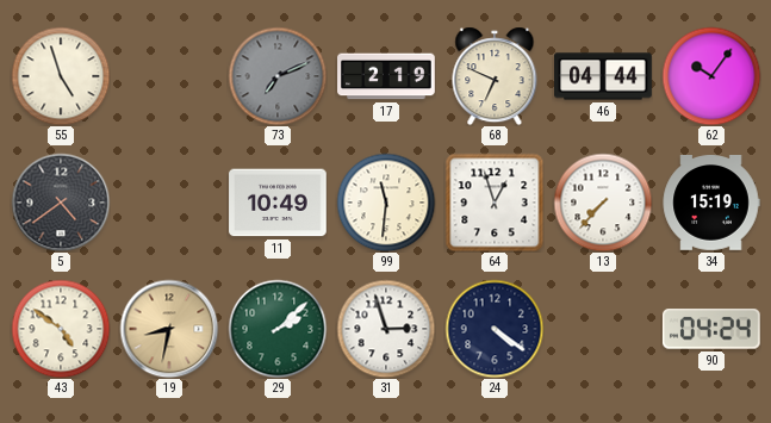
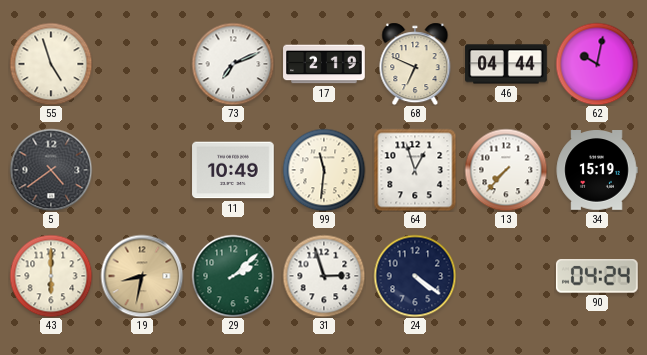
73 dial: grey -> white (233, 64)
62: 10:06 -> 10:02 (597, 64)
43: 4:51 -> 6:00 (51, 276)
